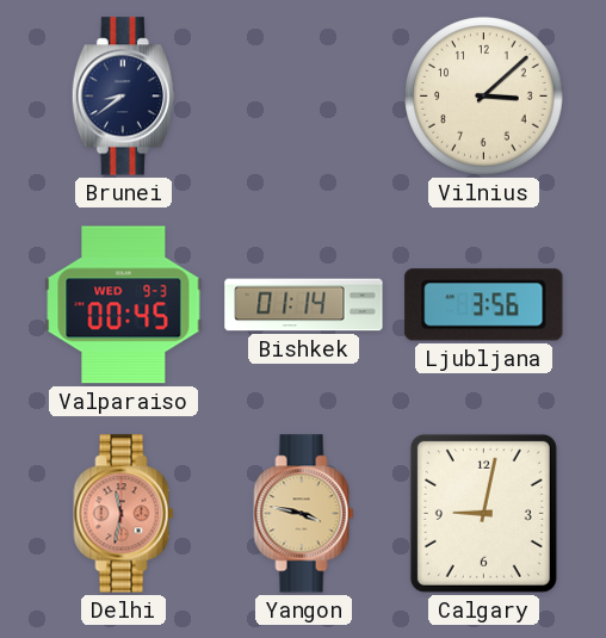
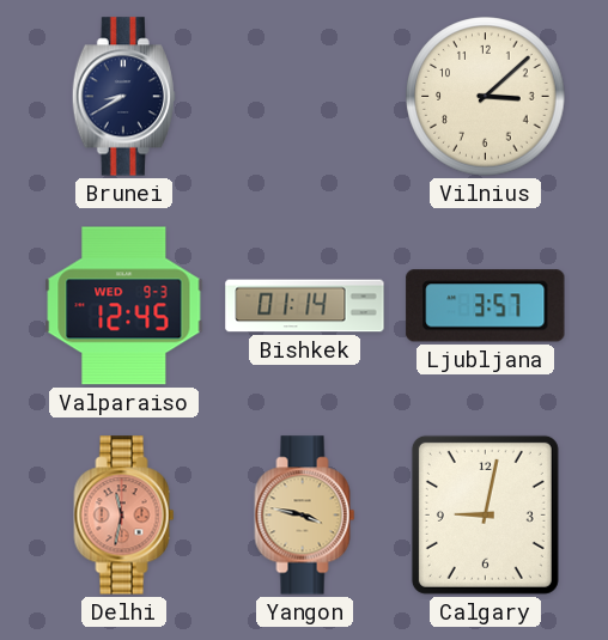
Brunei: 8:39 -> 8:40 (123, 97)
Valparaiso: 00:45 -> 12:45 (124, 306)
Ljubljana: 3:56 -> 3:57 (486, 306)
